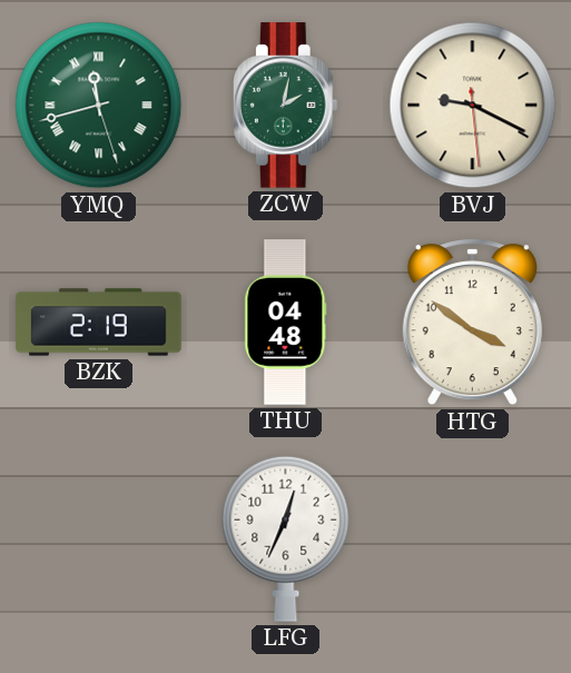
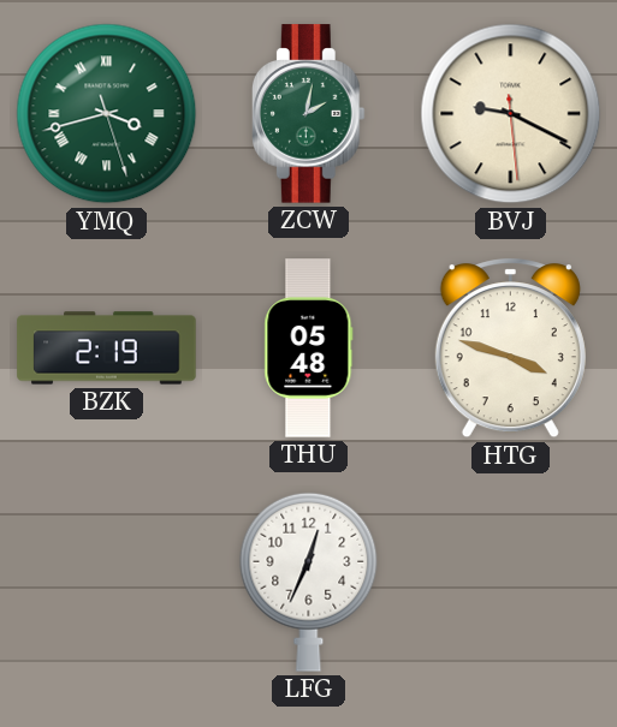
YMQ: 11:42 -> 3:42 (107, 114)
THU: 04:48 -> 05:48 (309, 348)
HTG: 3:51 -> 3:48 (510, 348)
